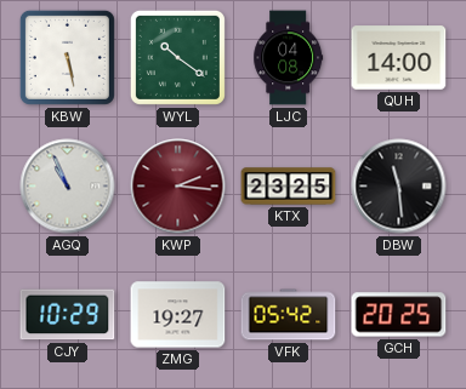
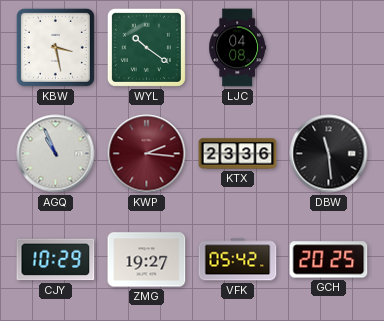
KBW: 5:28 -> 3:28 (55, 47)
QUH: 14:00 -> none (399, 58)
KTX: 23:25 -> 23:36 (238, 154)
